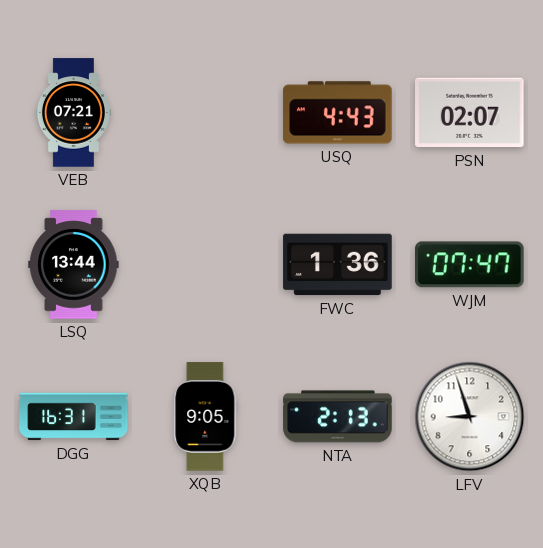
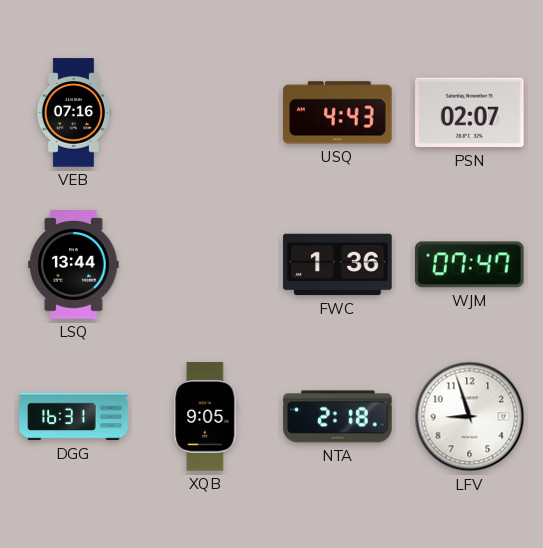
VEB: 07:21 -> 07:16 (73, 113)
NTA: 2:13 -> 2:18 (338, 417)
